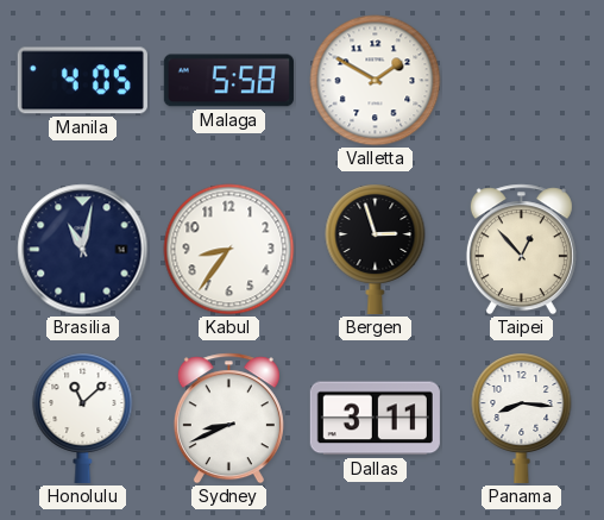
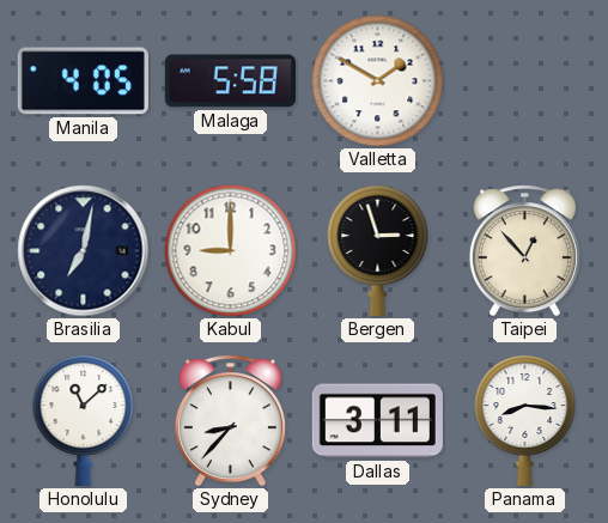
Brasilia: 11:02 -> 7:02 (84, 251)
Kabul: 8:36 -> 9:00 (231, 251)
Sydney: 8:41 -> 8:37 (230, 421)
